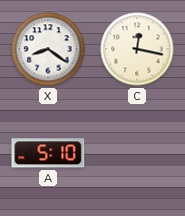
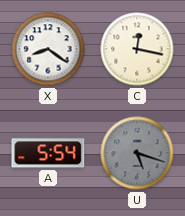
A: 5:10 -> 5:54 (48, 153)
U: none -> 5:18 (137, 153)
